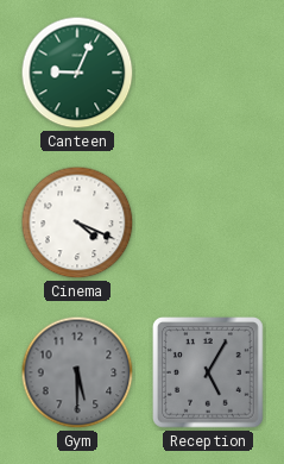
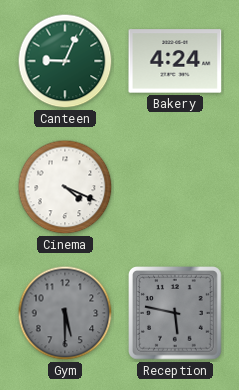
Bakery: none -> 4:24 (175, 61)
Reception: 5:05 -> 5:47 (176, 314)
